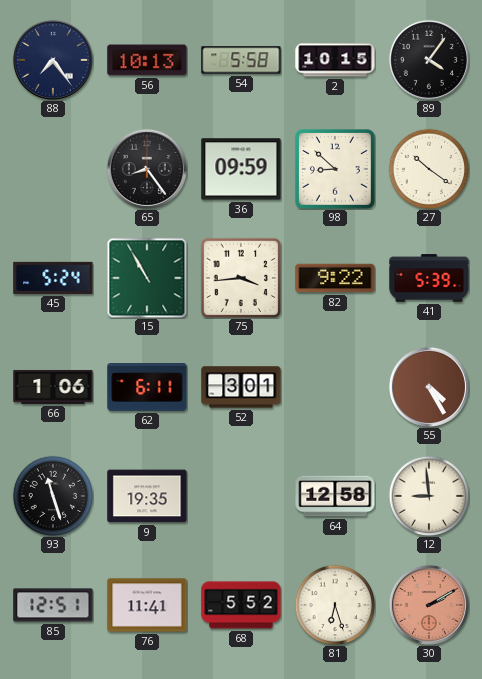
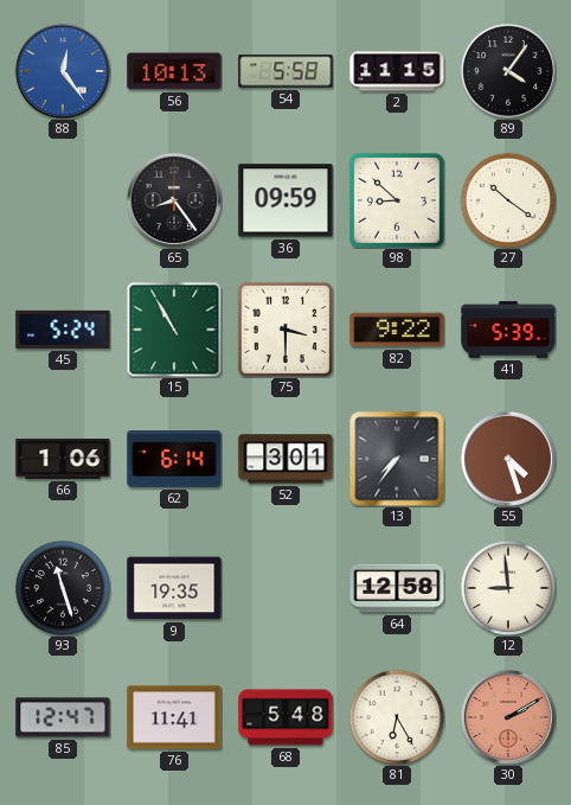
88: 7:24 -> 12:24 (63, 71)
88 dial: navy -> blue (63, 71)
2: 10:15 -> 11:15 (397, 71)
75: 3:44 -> 3:30 (284, 328)
62: 6:11 -> 6:14 (174, 460)
13: none -> 7:36 (397, 459)
55: 4:25 -> 4:27 (508, 459)
85: 12:51 -> 12:47 (63, 717)
68: 5:52 -> 5:48 (285, 717)
81: 6:27 -> 6:25 (397, 717)
